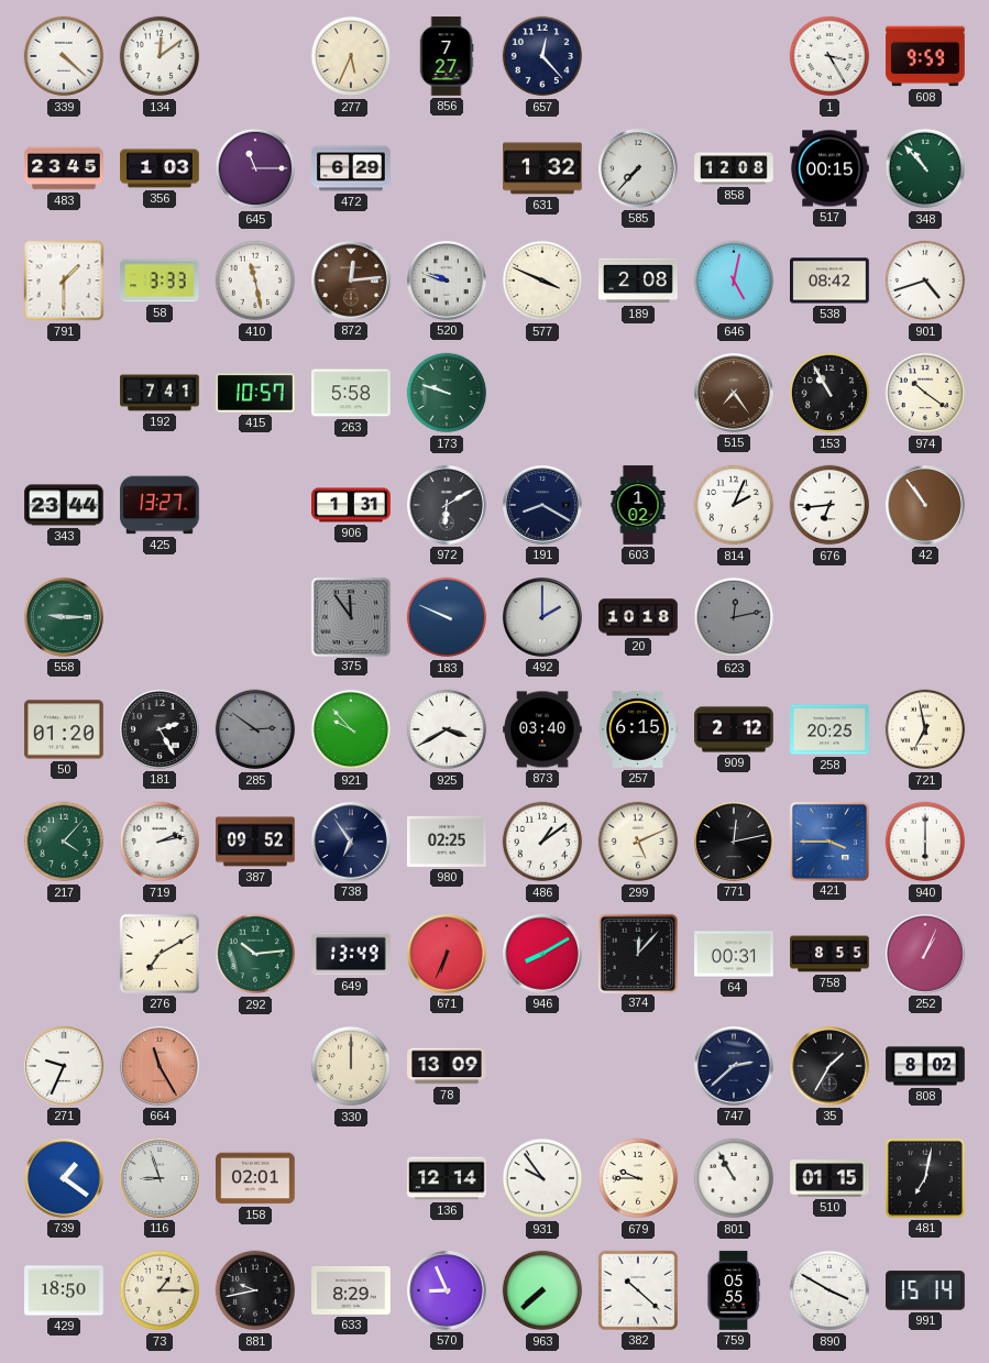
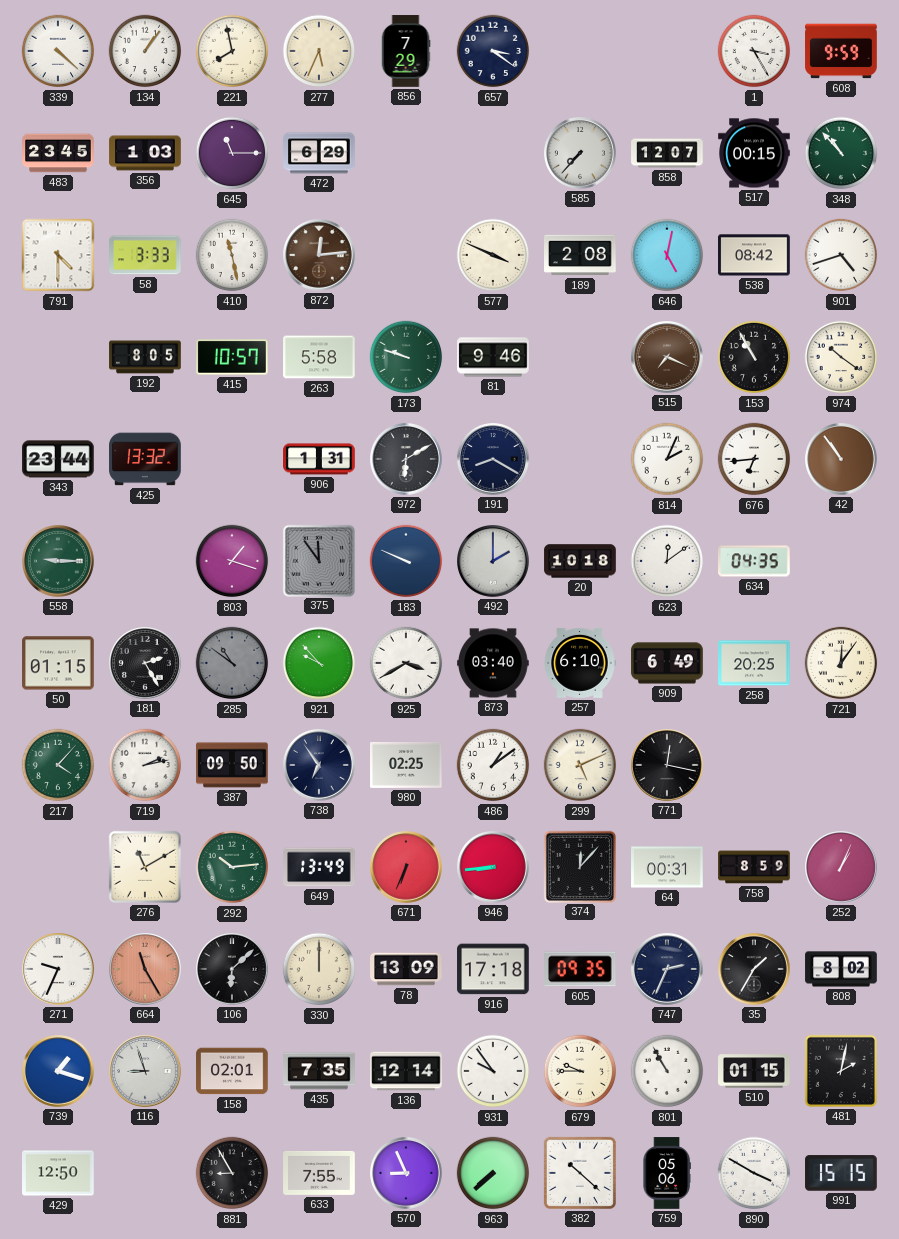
134: 12:09 -> 1:06 (145, 51)
221: none -> 7:58 (232, 51)
856: 7:27 -> 7:29 (406, 51)
657: 12:23 -> 3:21 (493, 51)
631: 1:32 -> none (542, 168)
858: 12:08 -> 12:07 (667, 153)
791: 1:30 -> 4:30 (58, 255)
520: 9:48 -> none (448, 282)
192: 7:41 -> 8:05 (145, 357)
81: none -> 9:46 (493, 357)
515: 7:24 -> 7:19 (668, 358)
425: 13:27 -> 13:32 (145, 459)
603: 1:02 -> none (638, 505)
803: none -> 1:18 (232, 561)
623: 12:13 -> 12:09 (667, 561)
623 dial: grey -> white (667, 561)
634: none -> 04:35 (755, 561)
50: 01:20 -> 01:15 (58, 663)
285: 2:51 -> 10:51 (232, 663)
257: 6:15 -> 6:10 (580, 663)
909: 2:12 -> 6:49 (667, 663)
721: 6:58 -> 12:06 (841, 663)
387: 09:52 -> 09:50 (232, 765)
771: 12:13 -> 12:17 (668, 766)
421: 3:45 -> none (828, 840)
940: 6:00 -> none (925, 842)
276: 7:10 -> 11:10 (145, 867)
946: 8:10 -> 8:44 (494, 868)
758: 8:55 -> 8:59 (754, 867)
106: none -> 6:08 (233, 970)
916: none -> 17:18 (493, 969)
605: none -> 09:35 (581, 969)
747: 2:38 -> 2:34 (668, 970)
739: 1:21 -> 1:18 (59, 1072)
435: none -> 7:35 (319, 1071)
481: 7:02 -> 2:02 (841, 1071)
429: 18:50 -> 12:50 (58, 1173)
73: 1:15 -> none (160, 1290)
881: 9:43 -> 8:55 (232, 1173)
633: 8:29 -> 7:55 (319, 1174)
759: 05:55 -> 05:06 (667, 1173)
991: 15:14 -> 15:15 (841, 1173)
